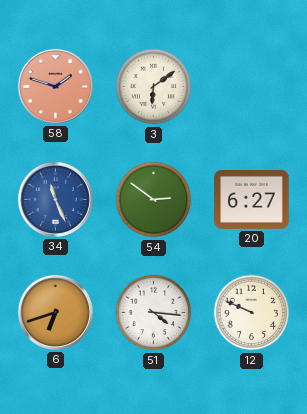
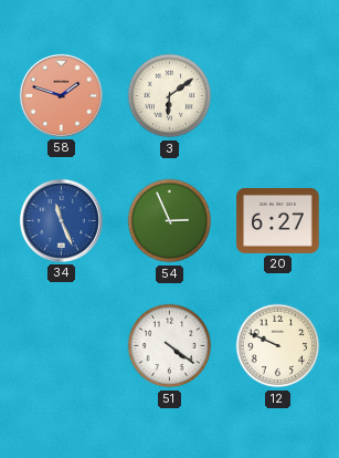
54: 2:51 -> 2:56 (170, 221)
6: 6:42 -> none (55, 312)
51: 4:16 -> 4:21 (170, 346)
